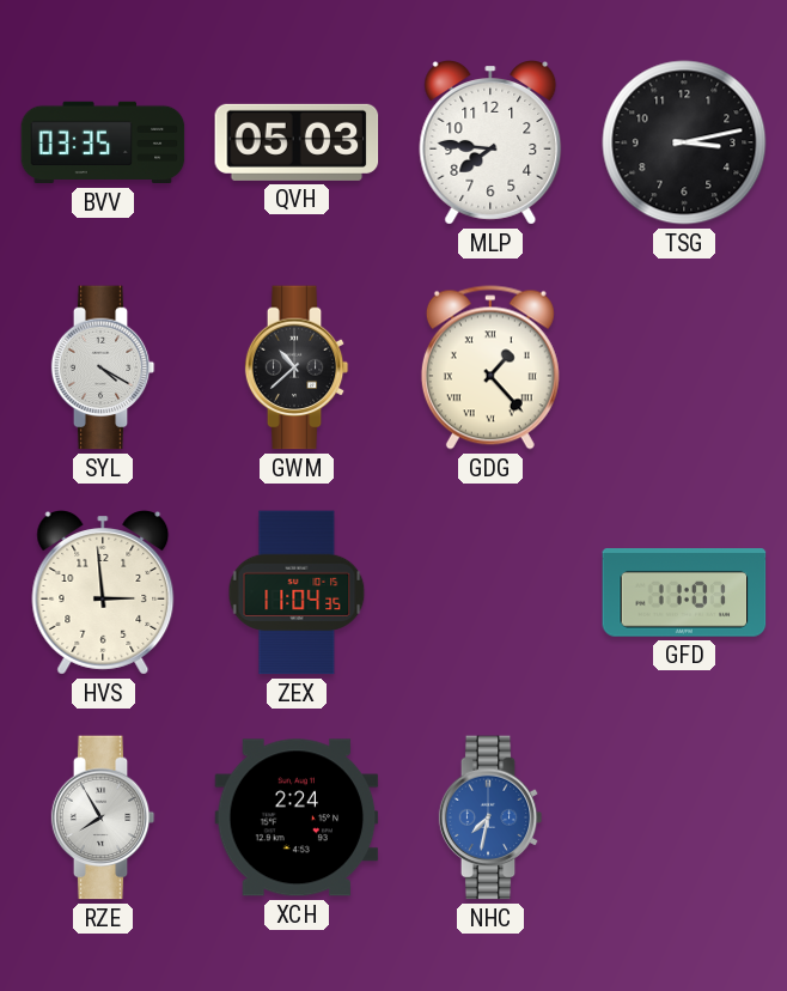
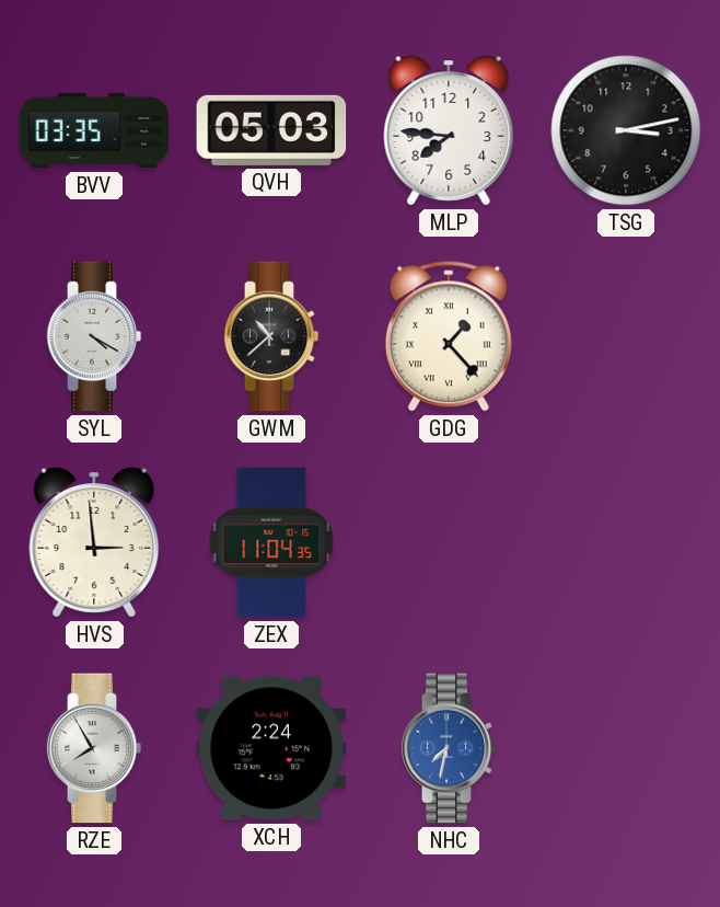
GFD: 11:01 -> none (684, 592)
